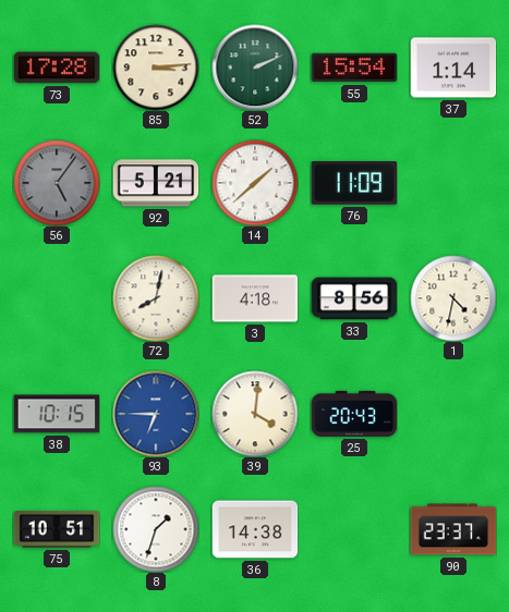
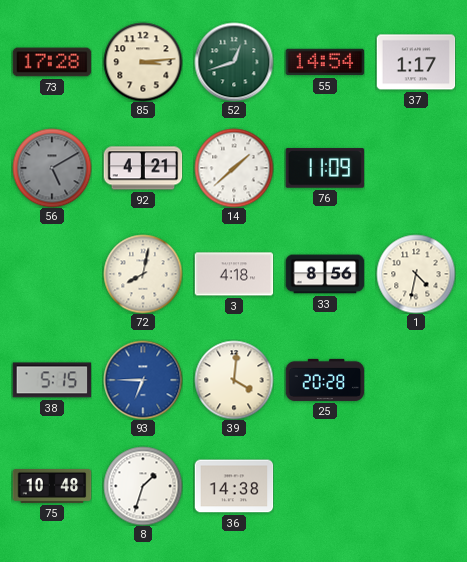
52: 2:11 -> 12:42 (234, 62)
55: 15:54 -> 14:54 (325, 62)
37: 1:14 -> 1:17 (416, 62)
56: 5:06 -> 5:10 (52, 168)
92: 5:21 -> 4:21 (143, 168)
38: 10:15 -> 5:15 (52, 380)
25: 20:43 -> 20:28 (325, 380)
75: 10:51 -> 10:48 (52, 486)
90: 23:37 -> none (453, 529)
